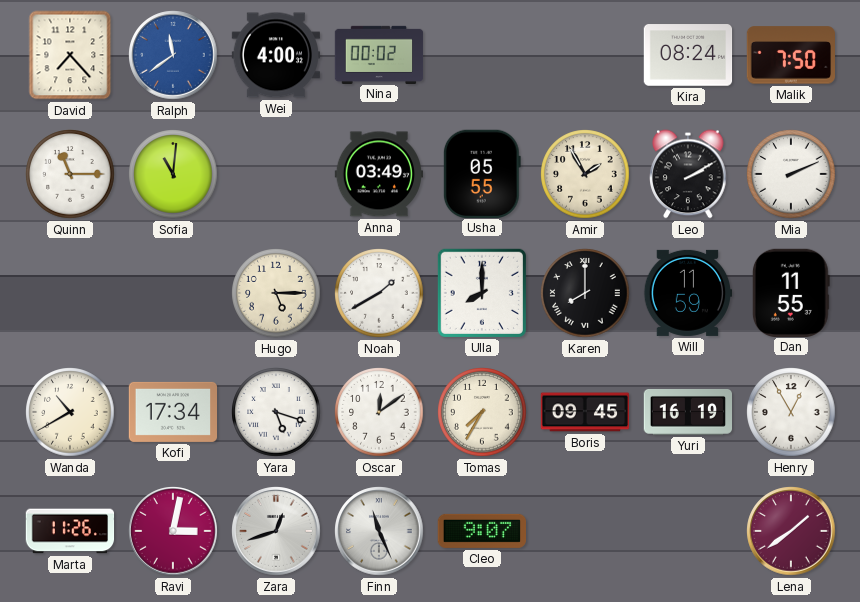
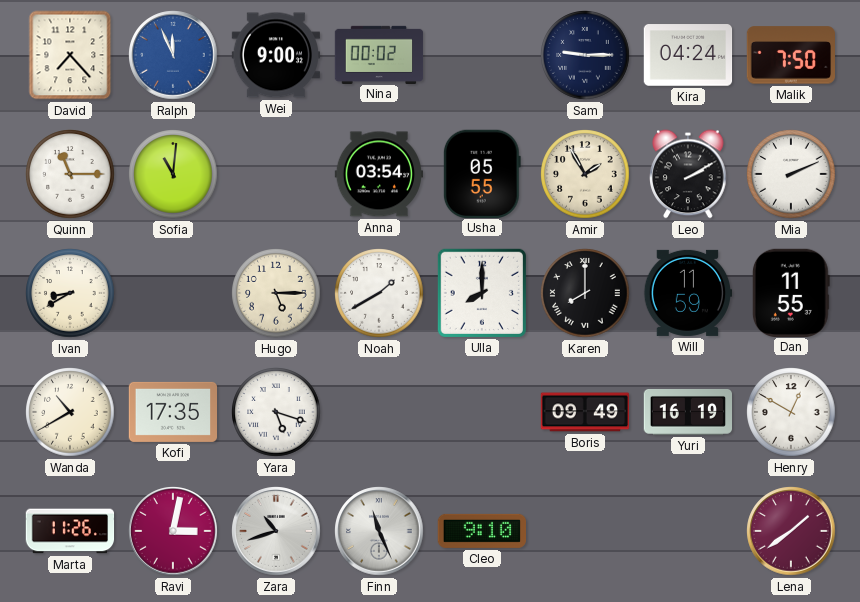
Ralph: 11:39 -> 11:56 (173, 55)
Wei: 4:00 -> 9:00 (275, 55)
Sam: none -> 9:15 (585, 55)
Kira: 08:24 -> 04:24 (688, 55)
Anna: 03:49 -> 03:54 (379, 174)
Ivan: none -> 8:40 (70, 293)
Kofi: 17:34 -> 17:35 (173, 412)
Oscar: 12:09 -> none (379, 412)
Tomas: 7:35 -> none (482, 412)
Boris: 09:45 -> 09:49 (585, 412)
Henry: 12:55 -> 12:50 (791, 412)
Zara: 12:42 -> 10:42 (276, 531)
Cleo: 9:07 -> 9:10 (481, 531)
